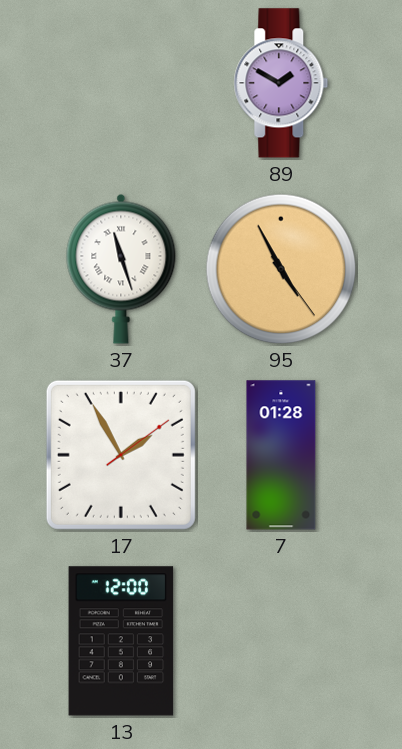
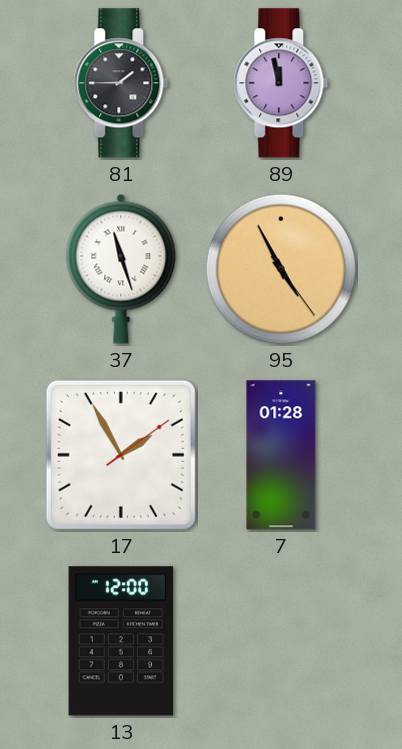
81: none -> 1:45 (121, 83)
89: 1:50 -> 11:58 (281, 83)
